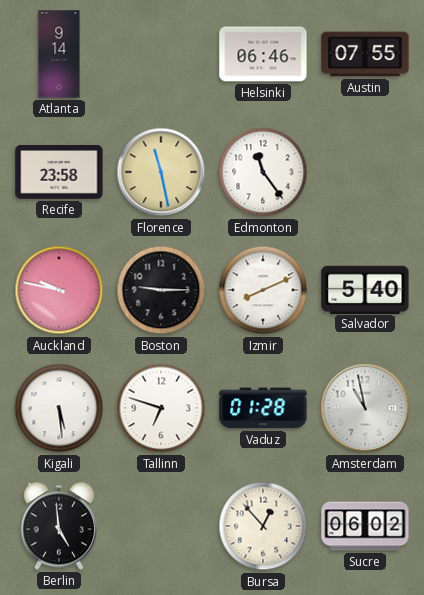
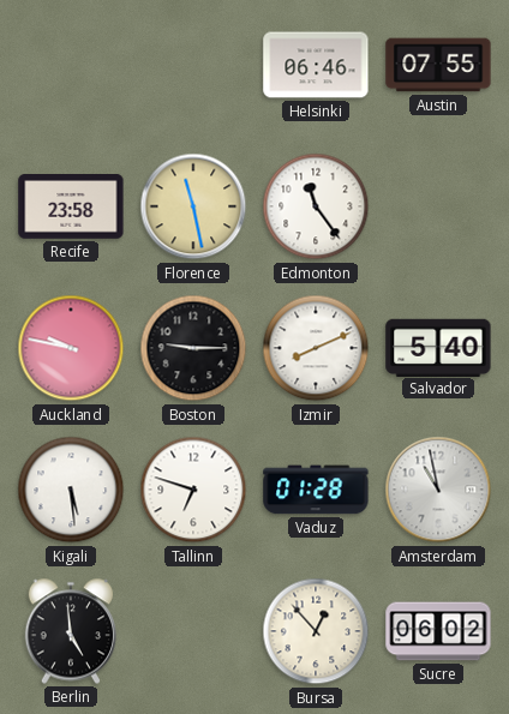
Atlanta: 9:14 -> none (59, 54)
